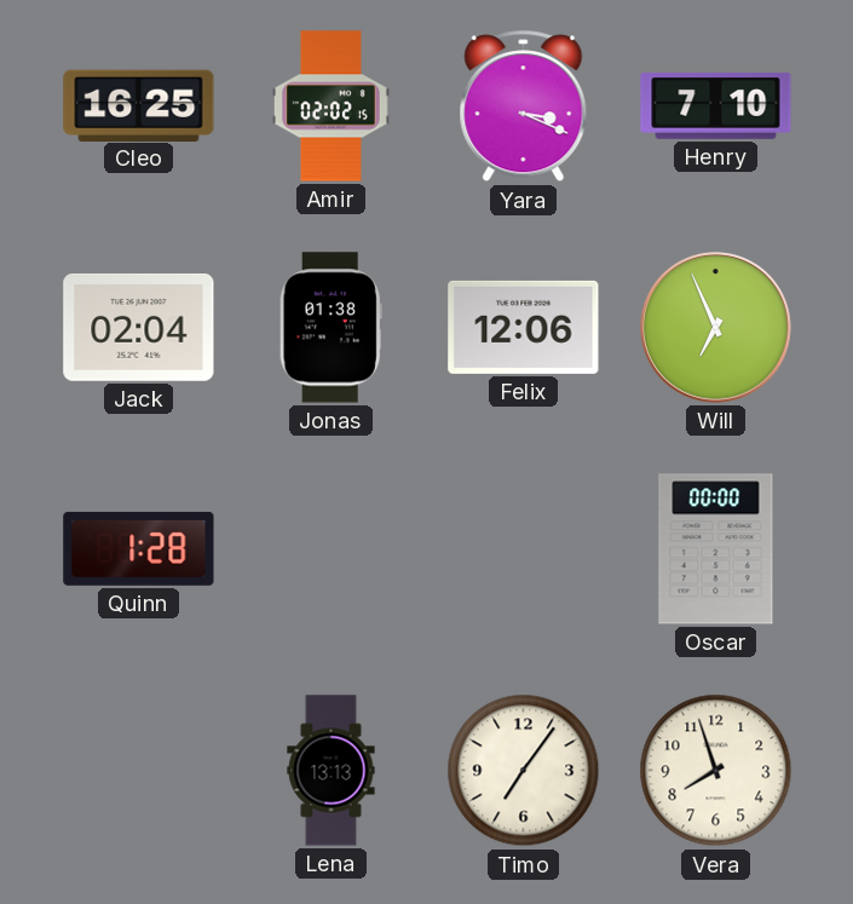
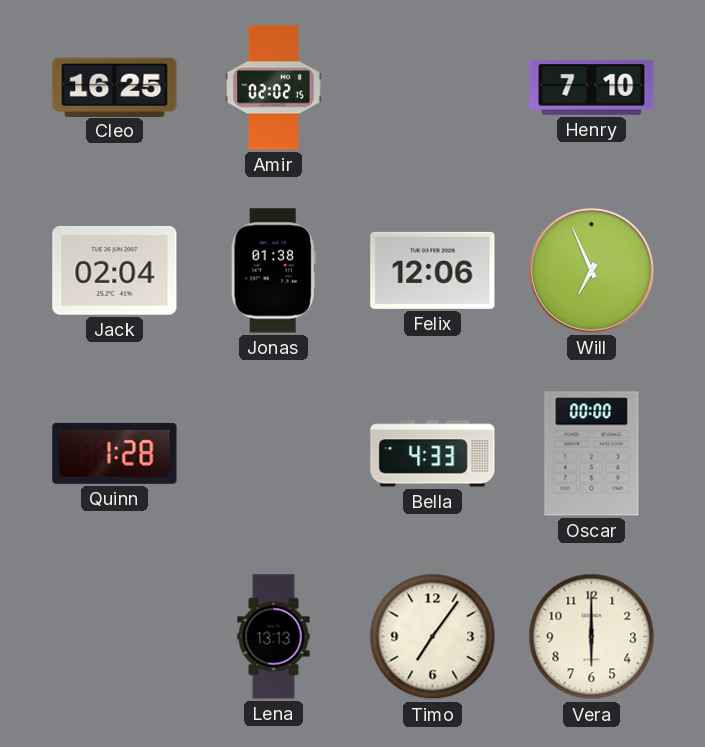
Yara: 3:19 -> none (524, 106)
Bella: none -> 4:33 (433, 454)
Vera: 7:57 -> 6:00 (592, 637)
